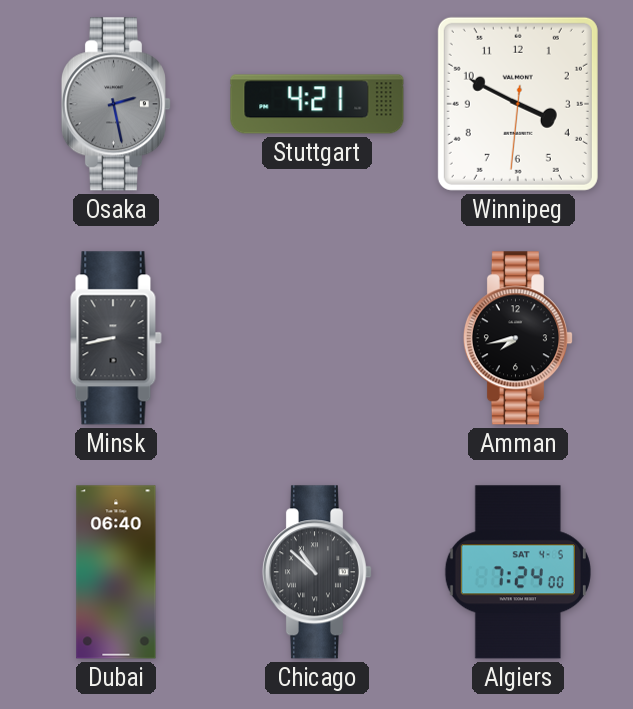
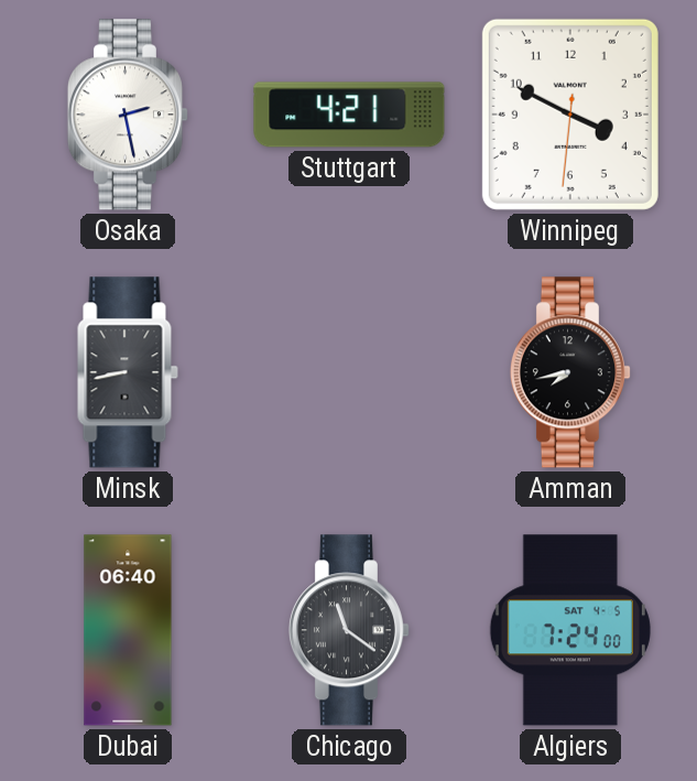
Osaka dial: grey -> white (127, 115)
Chicago: 10:52 -> 11:21 (348, 630)
